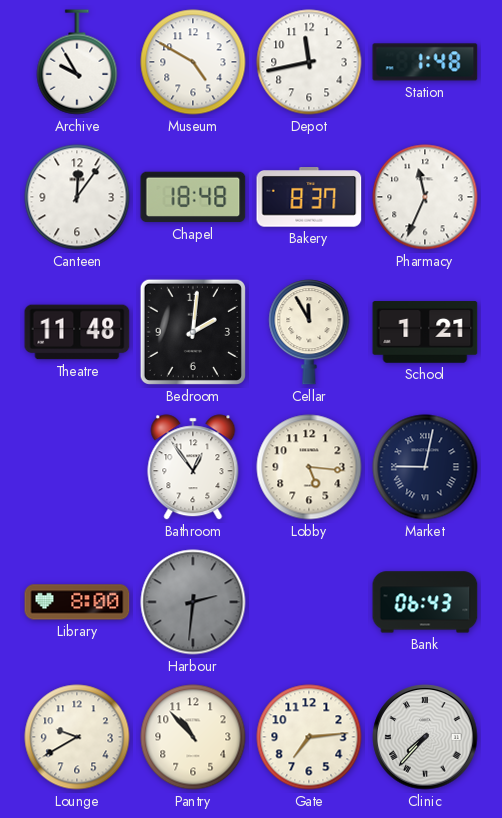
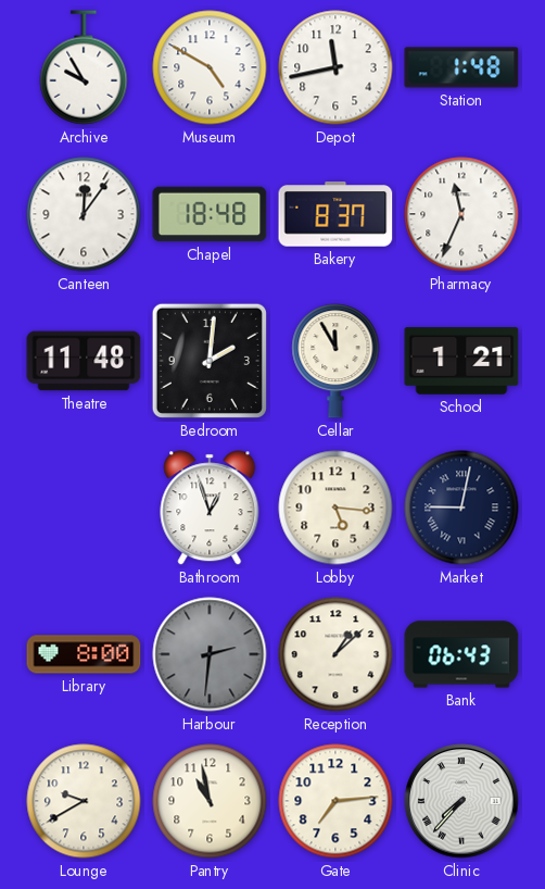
Bathroom: 12:54 -> 12:57 (210, 508)
Reception: none -> 1:08 (335, 654)
Pantry: 10:53 -> 10:58 (210, 801)
